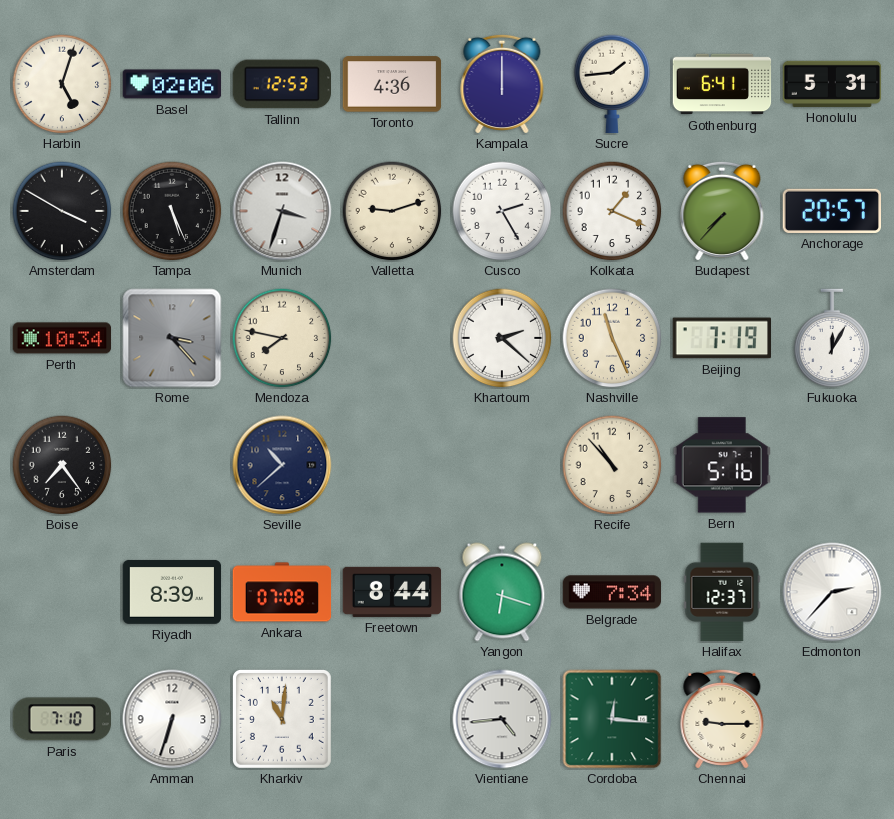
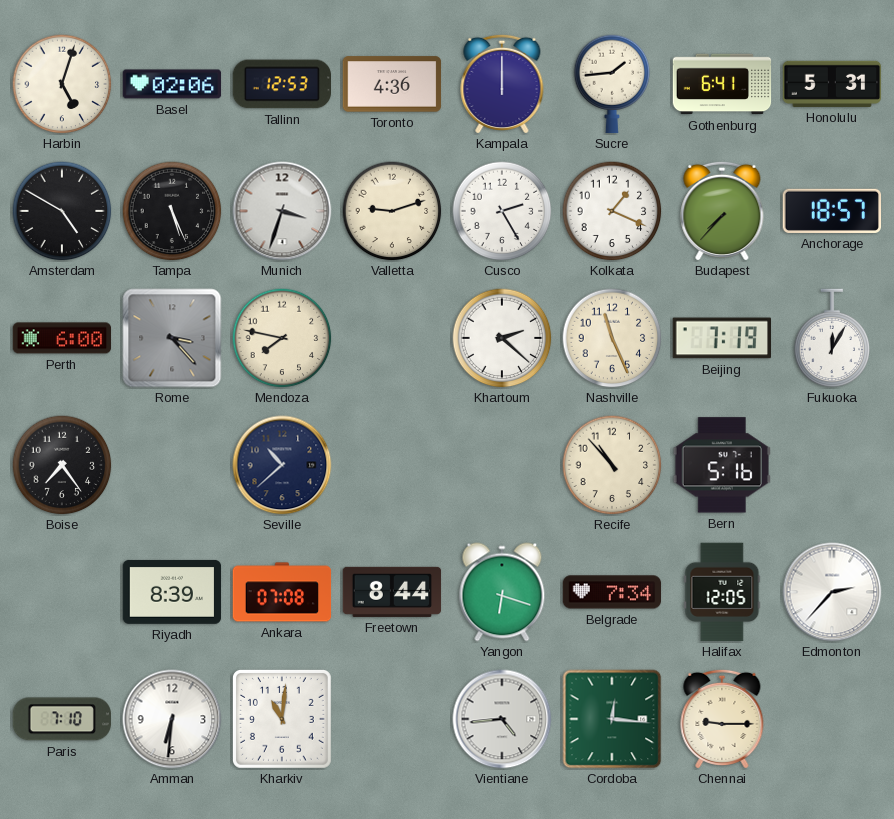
Amsterdam: 3:50 -> 4:50 (62, 211)
Anchorage: 20:57 -> 18:57 (831, 211)
Perth: 10:34 -> 6:00 (62, 338)
Halifax: 12:37 -> 12:05 (722, 592)
Amman: 6:33 -> 6:31 (172, 719)
